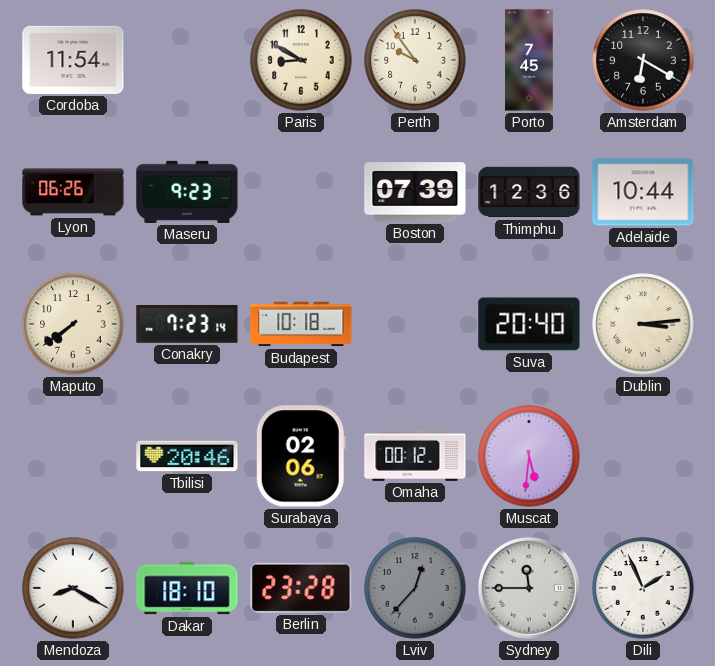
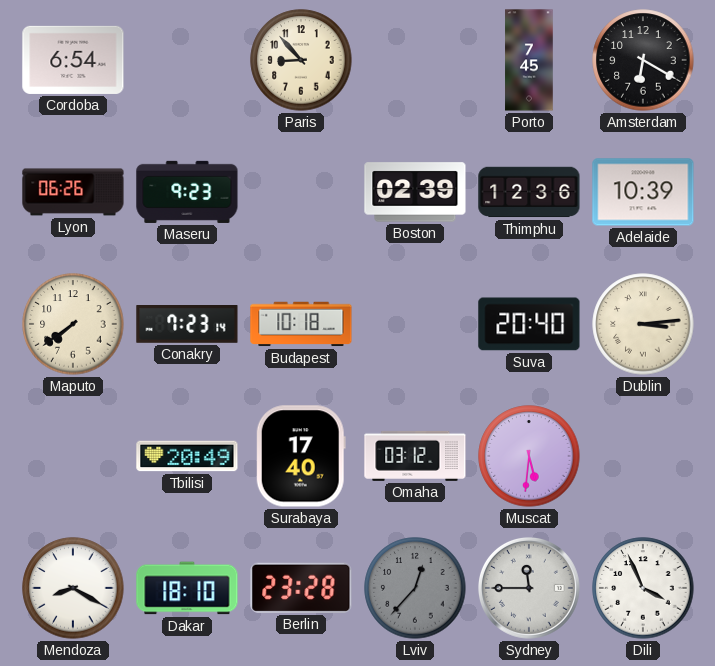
Cordoba: 11:54 -> 6:54 (73, 60)
Paris: 8:50 -> 8:53 (301, 60)
Perth: 9:54 -> none (415, 60)
Boston: 07:39 -> 02:39 (415, 192)
Adelaide: 10:44 -> 10:39 (643, 192)
Tbilisi: 20:46 -> 20:49 (187, 456)
Surabaya: 02:06 -> 17:40 (301, 456)
Omaha: 00:12 -> 03:12 (415, 456)
Dili: 1:56 -> 3:56 (643, 588)
